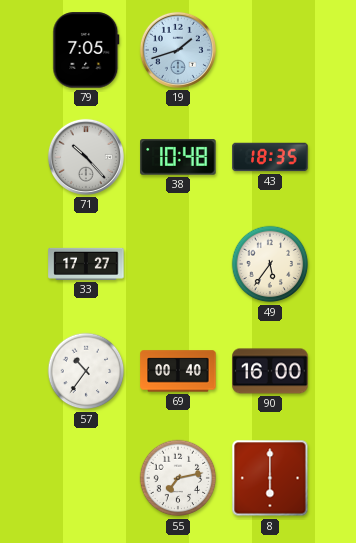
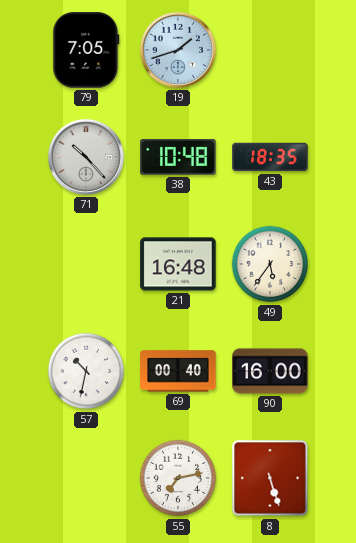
33: 17:27 -> none (86, 264)
21: none -> 16:48 (178, 264)
57: 10:36 -> 10:32 (86, 371)
8: 6:00 -> 5:27 (270, 478)
